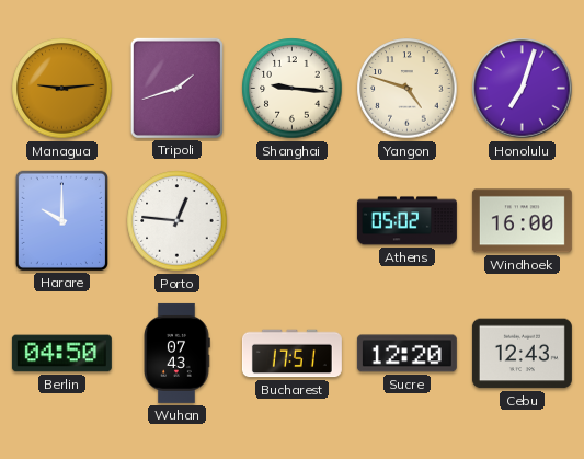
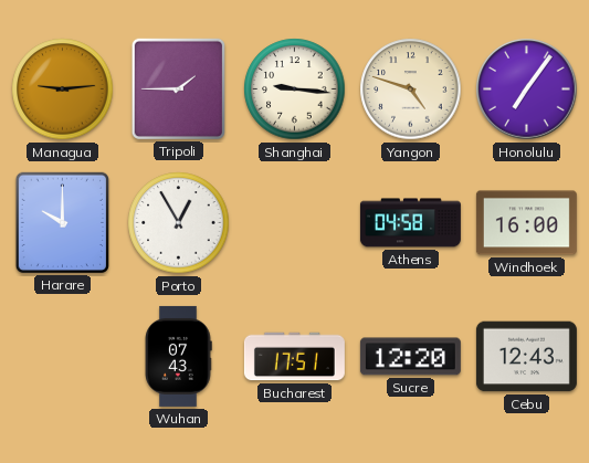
Tripoli: 1:42 -> 1:45 (178, 88)
Honolulu: 7:03 -> 7:06 (527, 90)
Porto: 12:46 -> 12:55 (179, 223)
Athens: 05:02 -> 04:58 (410, 223)
Berlin: 04:50 -> none (61, 354)
